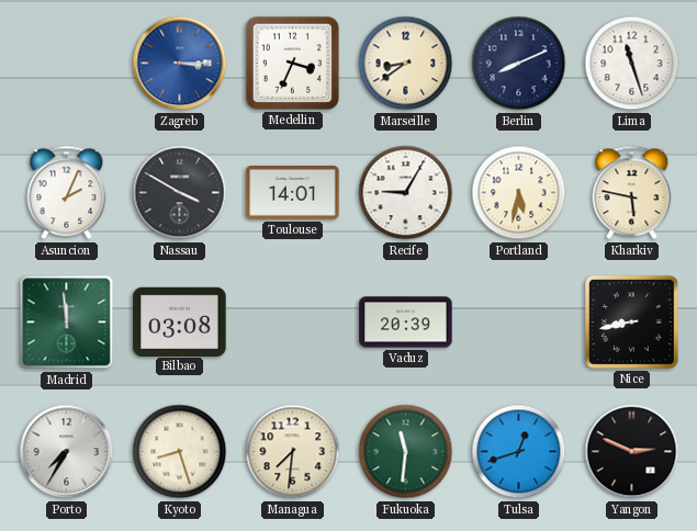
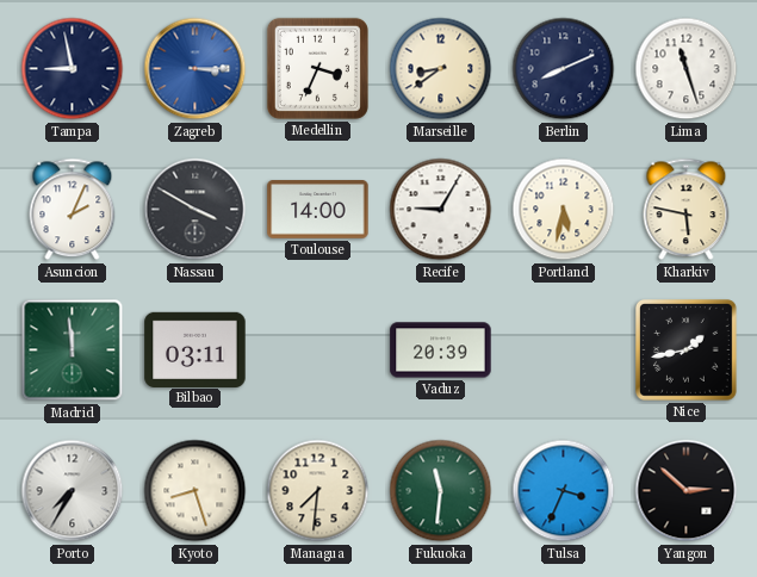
Tampa: none -> 8:58 (73, 69)
Toulouse: 14:01 -> 14:00 (318, 210)
Bilbao: 03:08 -> 03:11 (196, 349)
Nice: 8:43 -> 1:43 (687, 350)
Tulsa: 12:42 -> 3:34 (564, 491)
Yangon: 2:49 -> 2:52 (687, 491)
